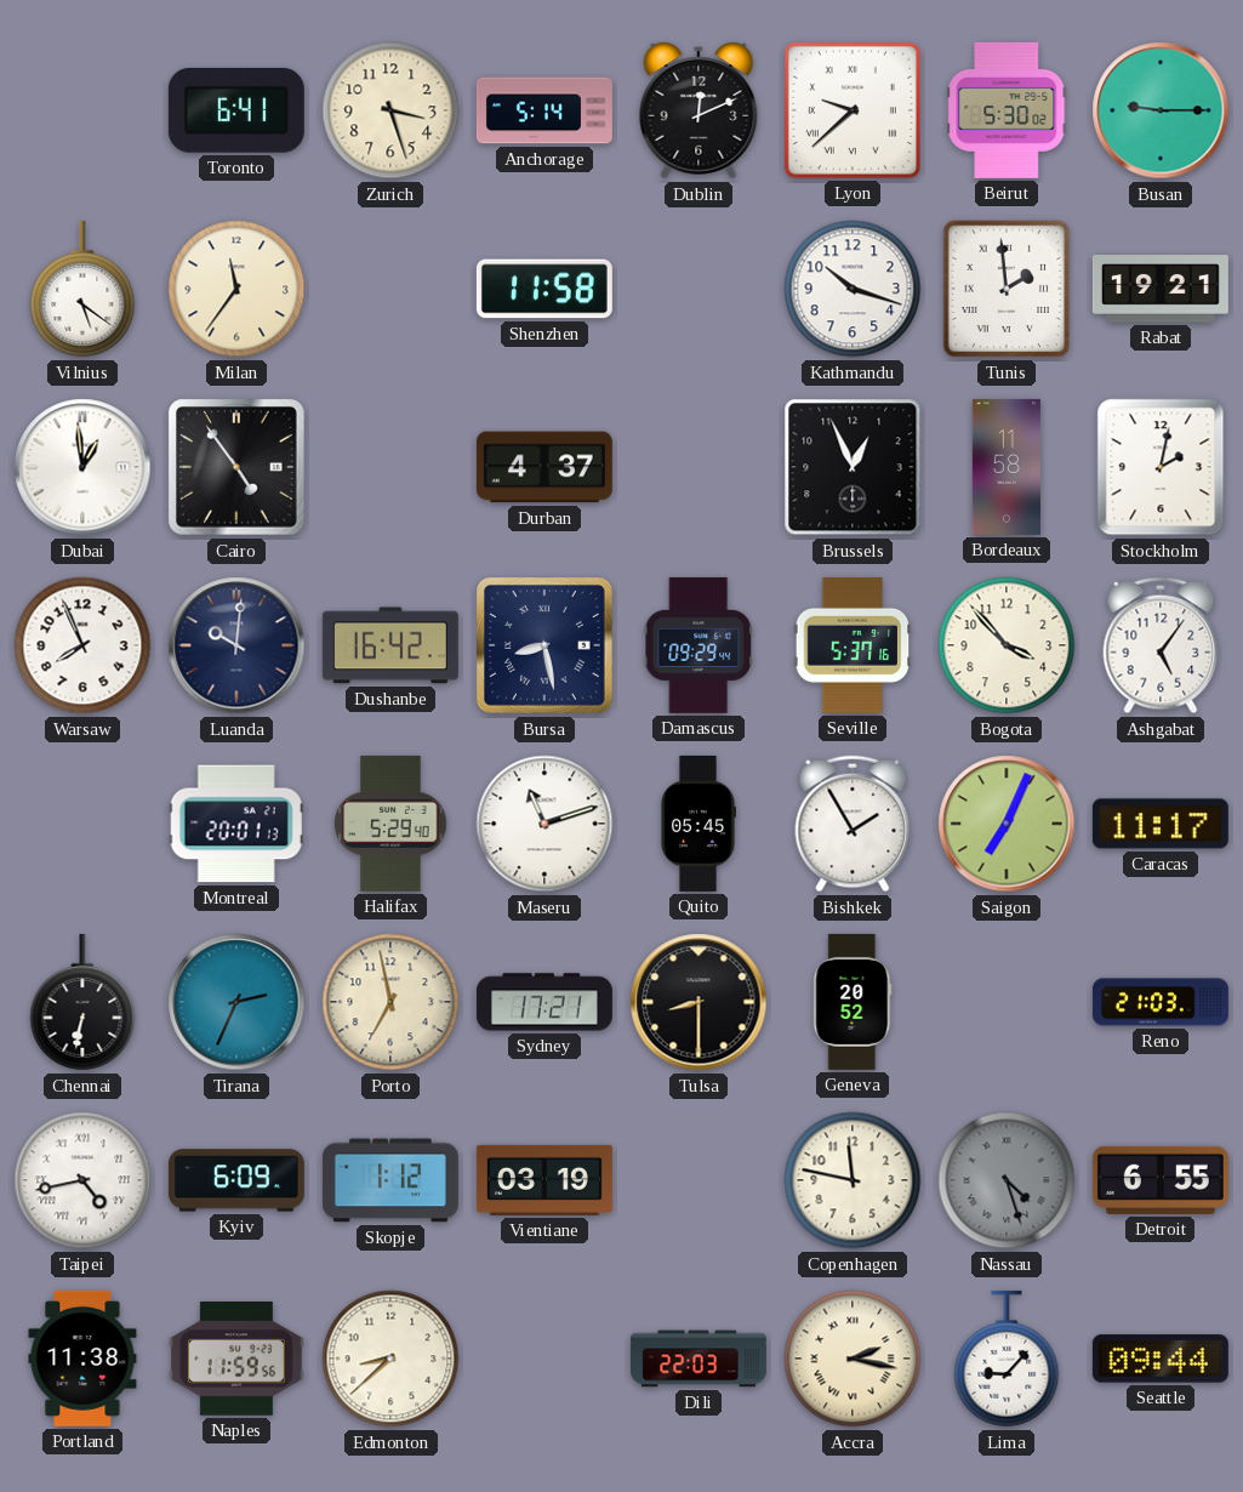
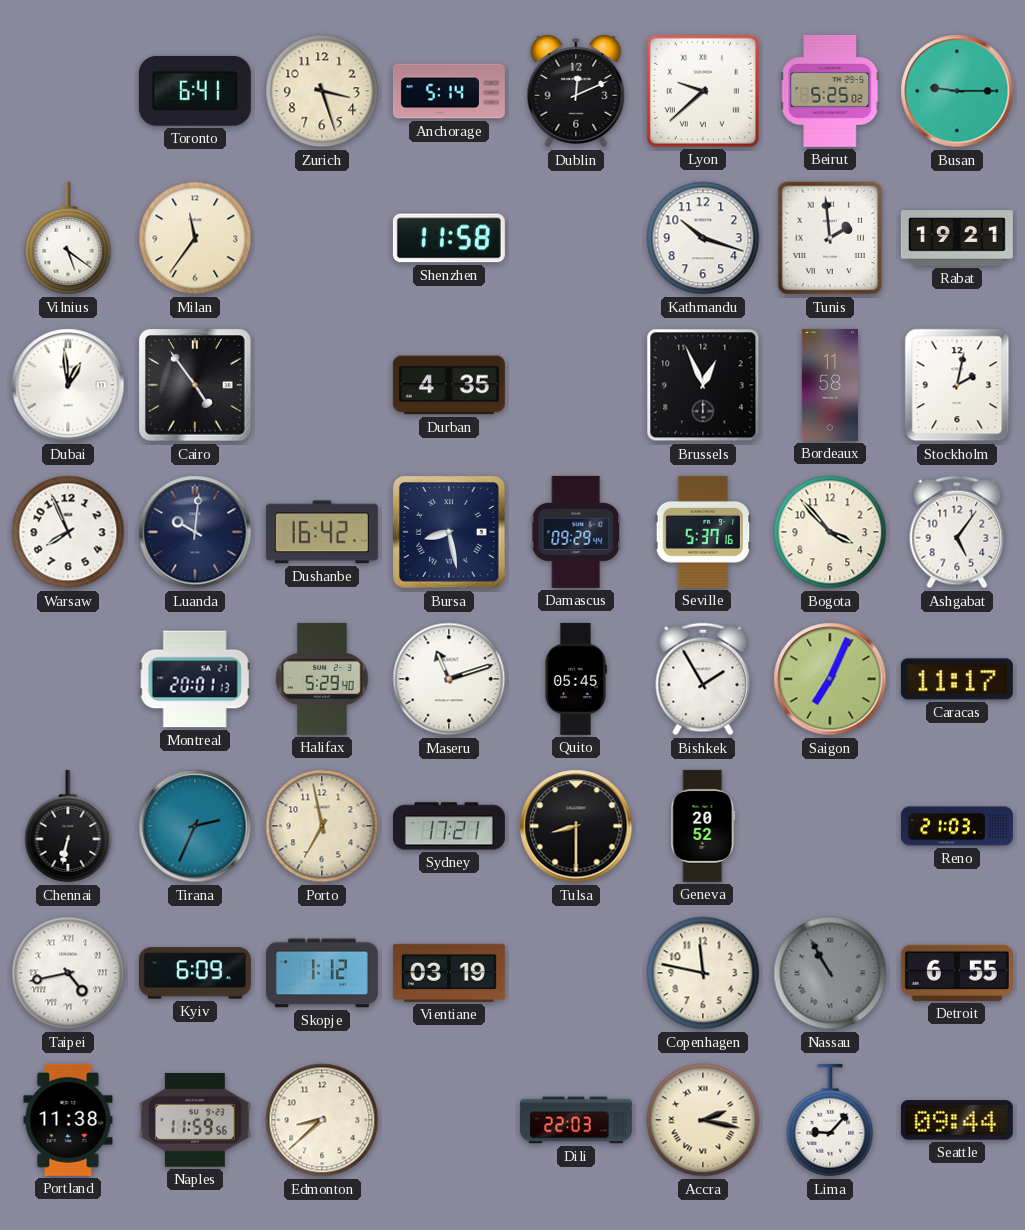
Beirut: 5:30 -> 5:25 (830, 91)
Durban: 4:37 -> 4:35 (449, 385)
Nassau: 4:27 -> 10:55 (830, 973)
